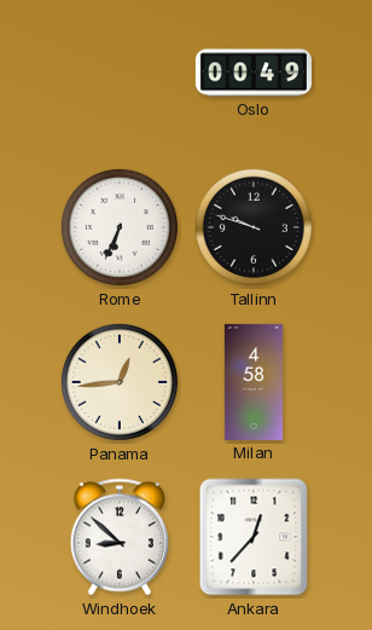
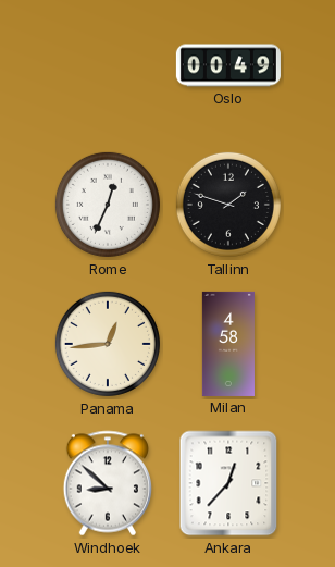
Rome: 6:34 -> 12:34 (108, 205)
Tallinn: 9:48 -> 1:48 (228, 205)
